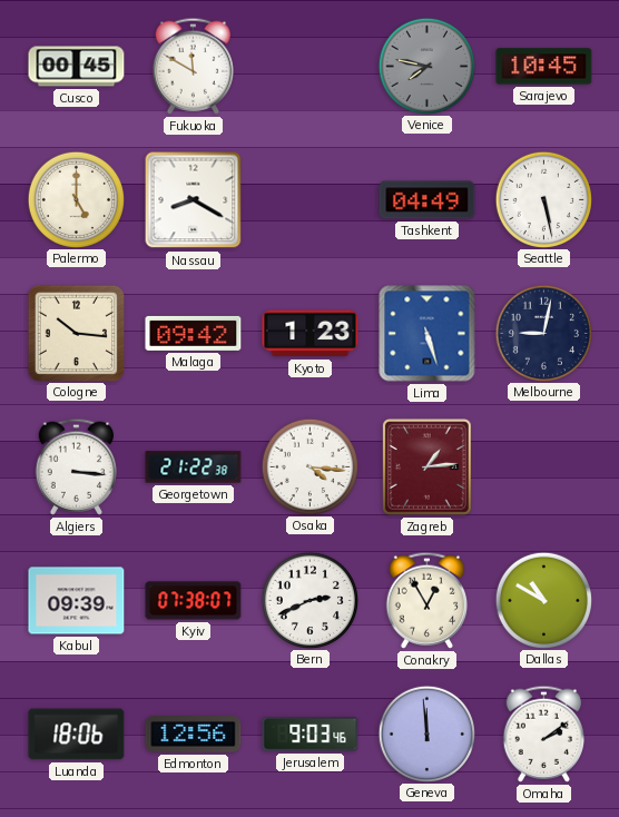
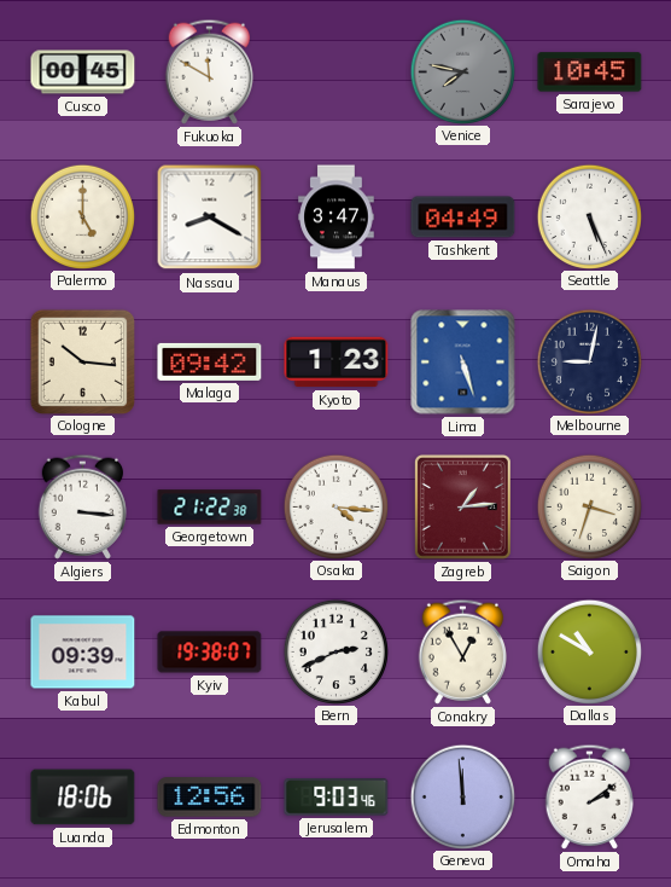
Manaus: none -> 3:47 (337, 218)
Seattle: 5:28 -> 5:26 (589, 216)
Saigon: none -> 3:33 (589, 506)
Kyiv: 07:38 -> 19:38 (210, 653)
